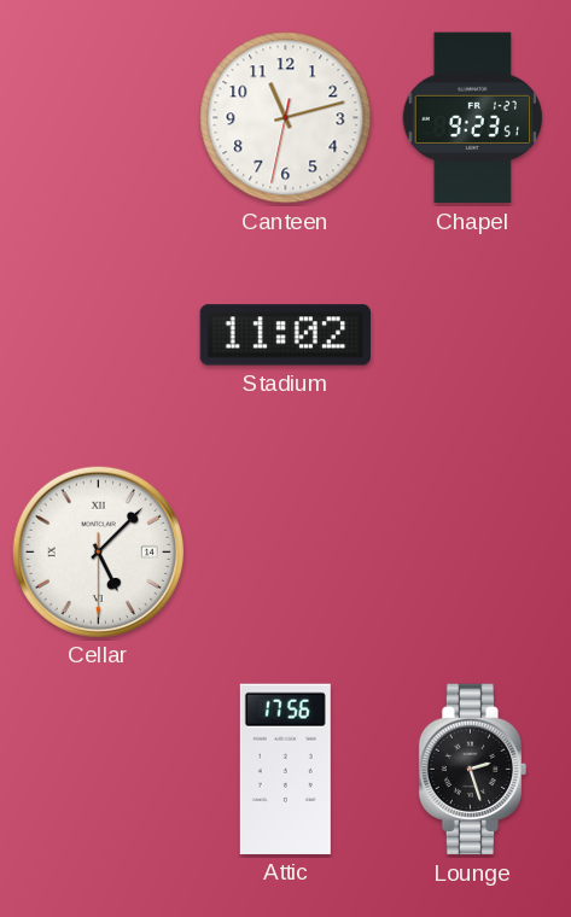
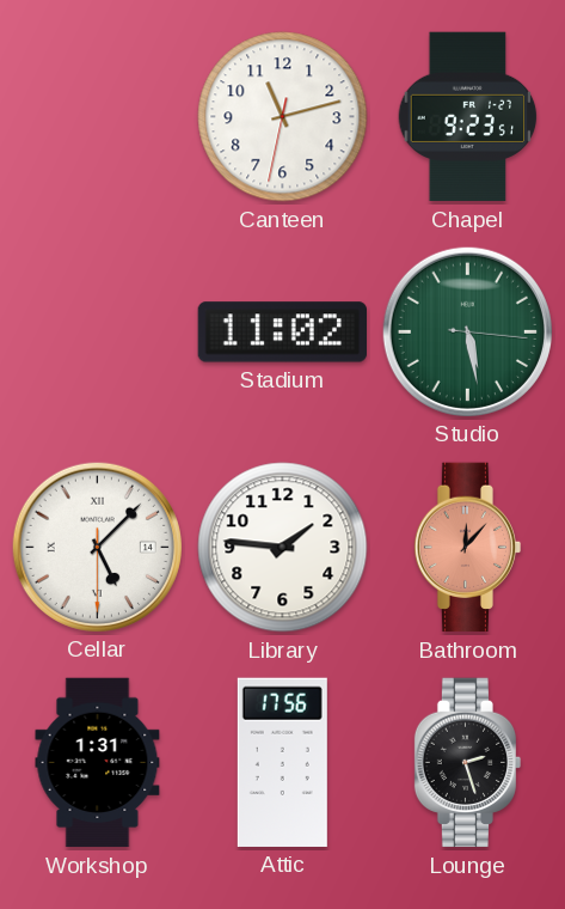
Studio: none -> 5:28 (467, 331)
Library: none -> 1:46 (283, 548)
Bathroom: none -> 12:07 (468, 548)
Workshop: none -> 1:31 (98, 763)
